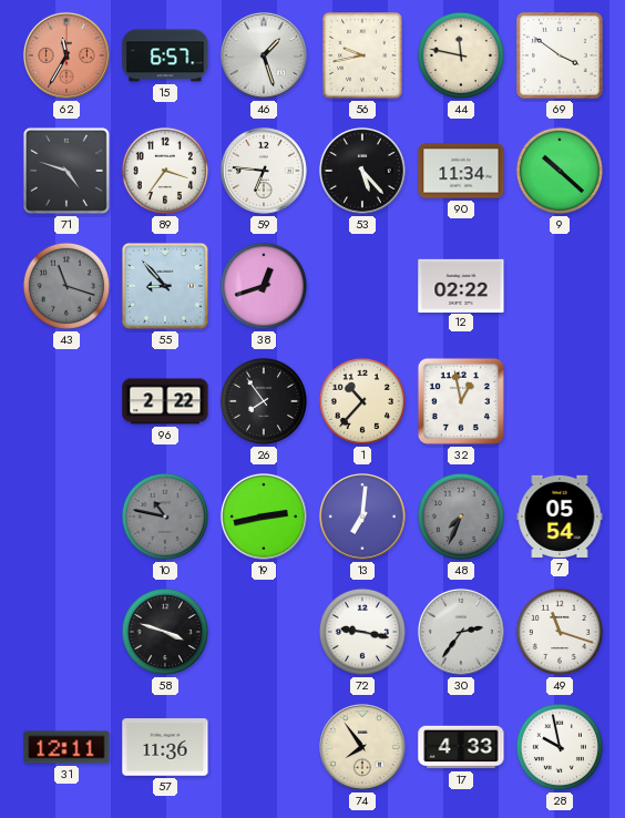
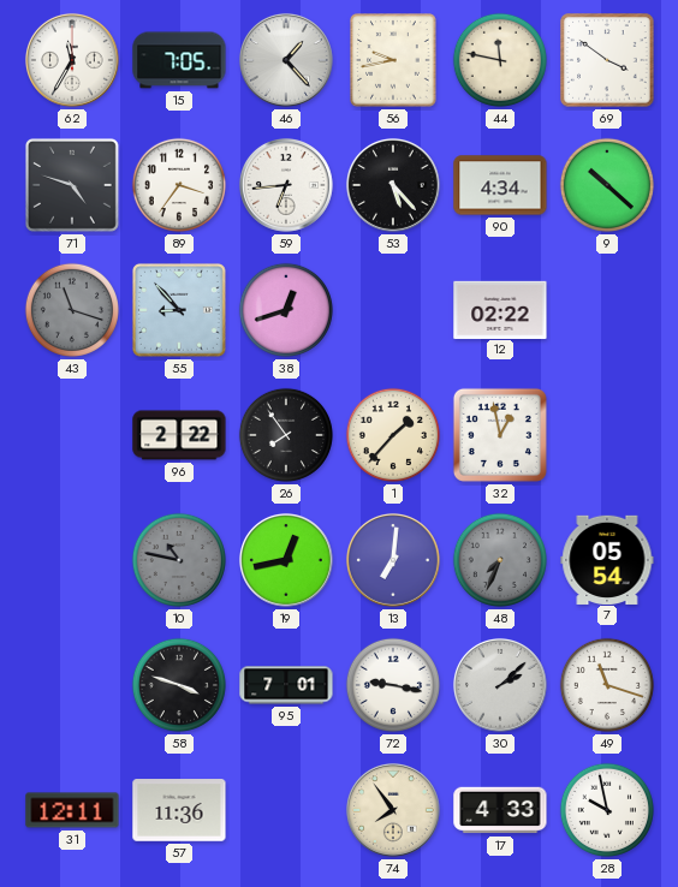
62 dial: salmon -> white (72, 60)
15: 6:57 -> 7:05 (179, 60)
46: 1:27 -> 1:23 (286, 60)
59: 6:46 -> 6:44 (286, 185)
90: 11:34 -> 4:34 (500, 185)
1: 10:37 -> 1:37 (393, 435)
19: 2:43 -> 12:43 (286, 560)
95: none -> 7:01 (286, 685)
30: 2:36 -> 2:08 (500, 685)
